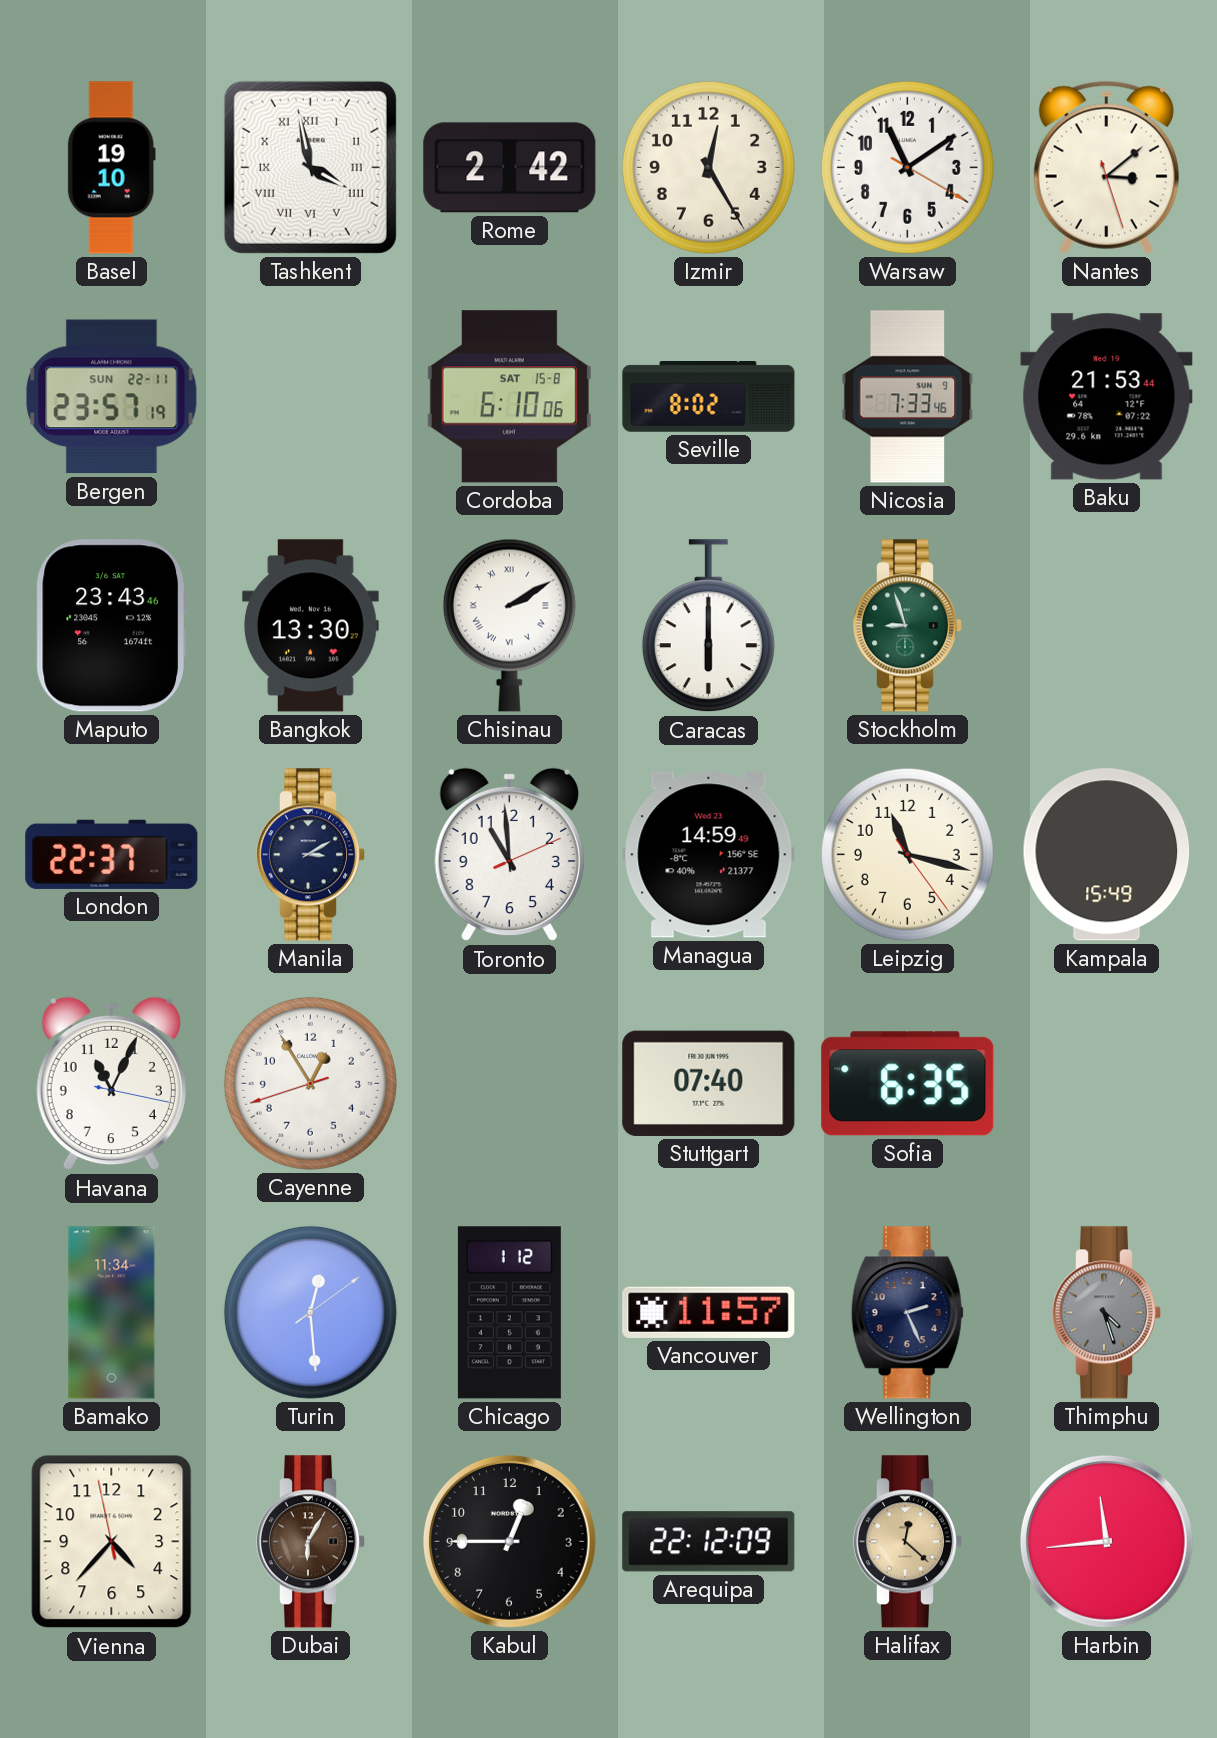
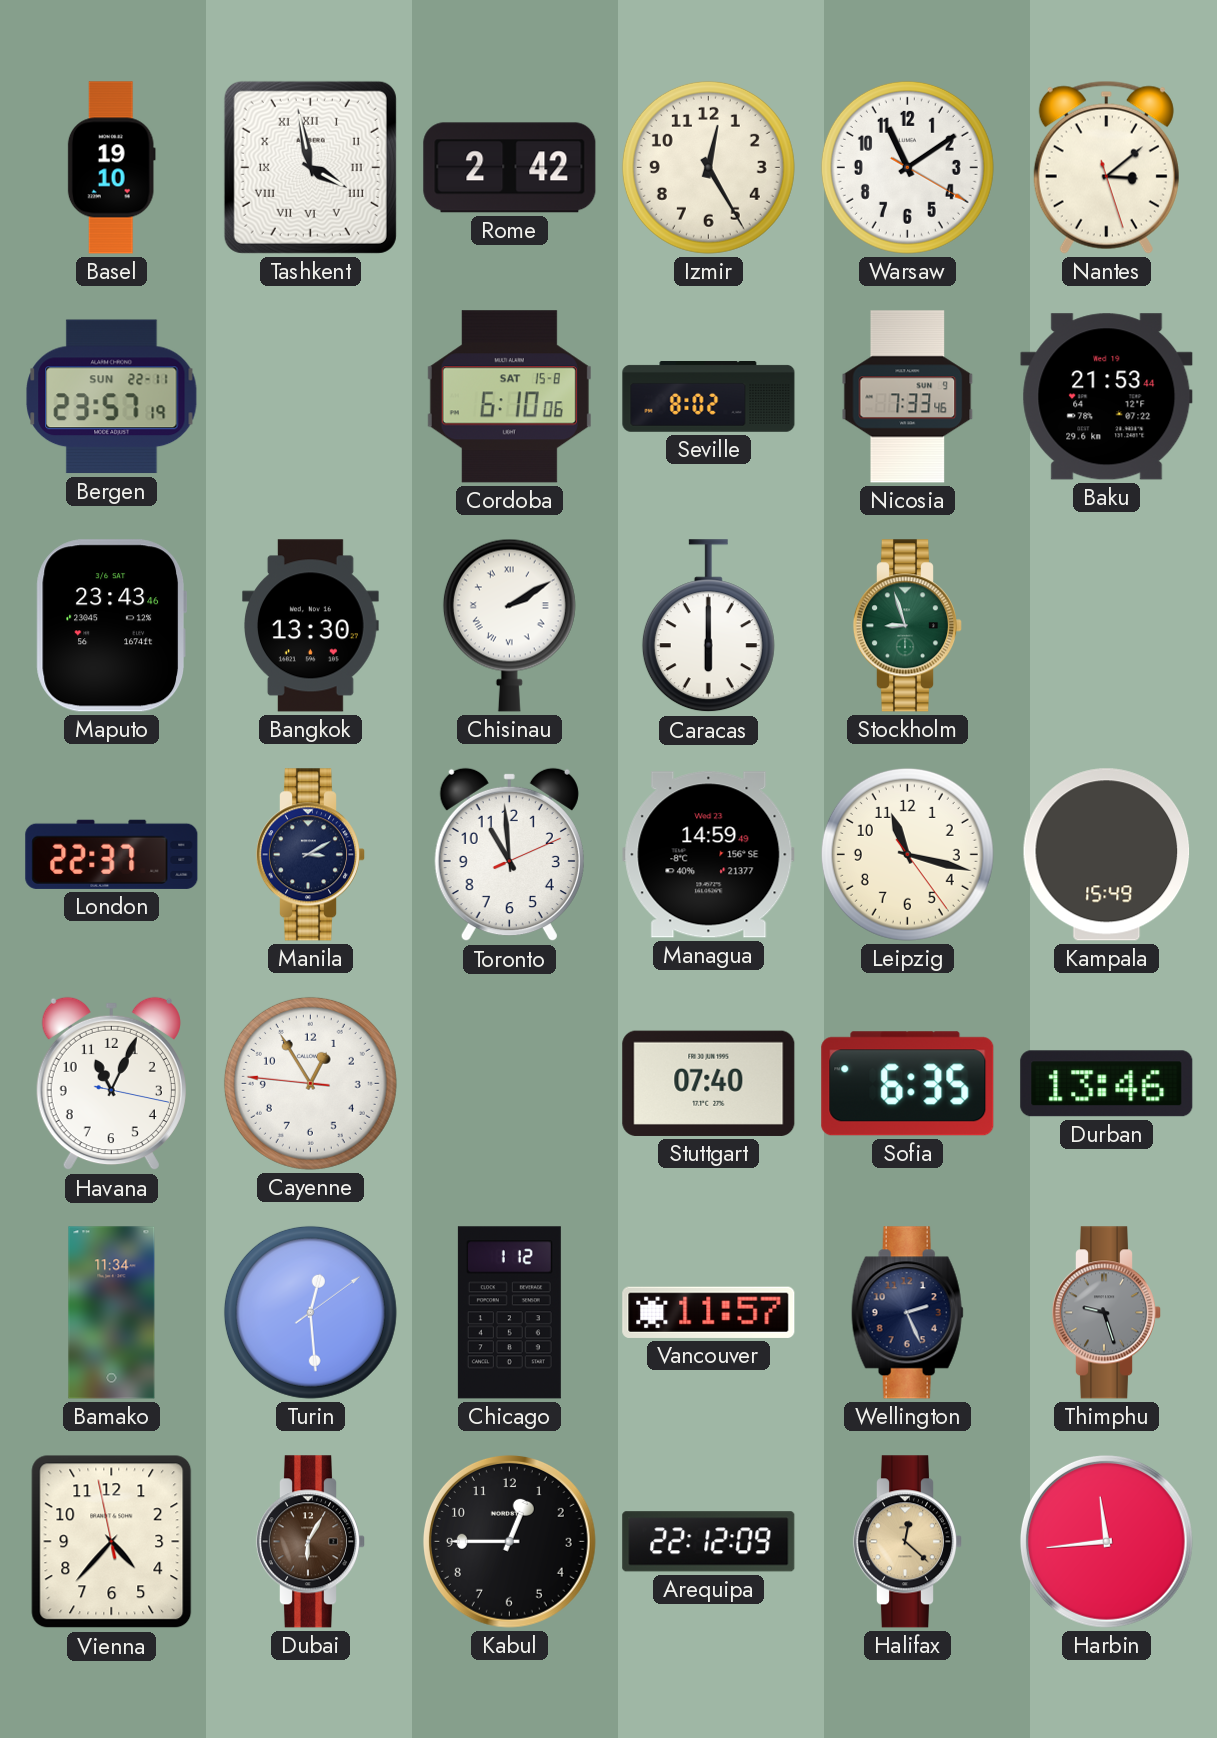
Cayenne: 12:54:42 -> 12:54:46 (310, 1083)
Durban: none -> 13:46 (1107, 1084)
Thimphu: 4:27 -> 9:27 (1107, 1313)
